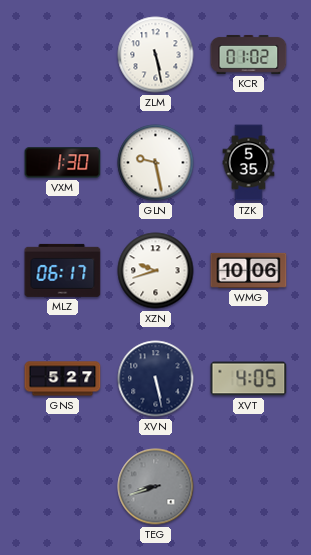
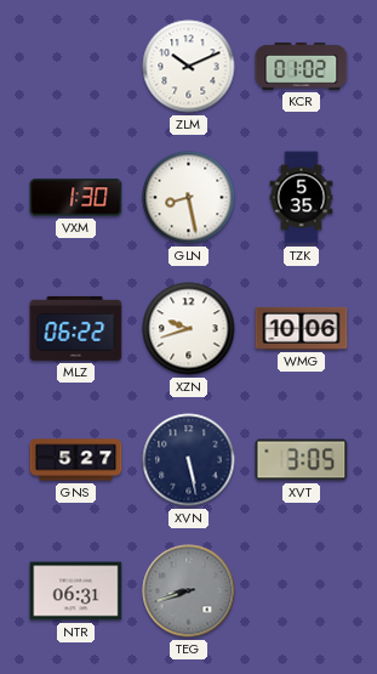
ZLM: 5:28 -> 10:11 (189, 67)
GLN: 9:28 -> 8:28 (189, 198)
MLZ: 06:17 -> 06:22 (76, 328)
XVT: 4:05 -> 3:05 (302, 460)
NTR: none -> 06:31 (76, 591)
